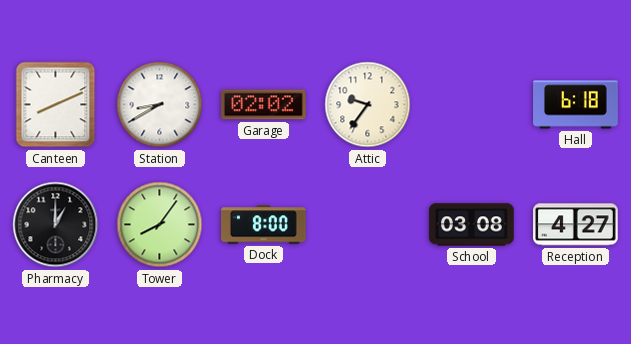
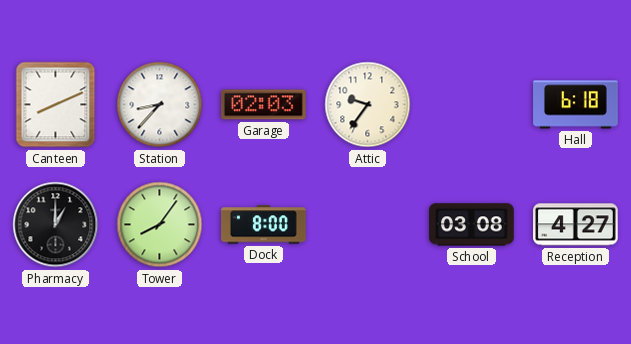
Station: 8:40 -> 8:37 (160, 105)
Garage: 02:02 -> 02:03 (264, 105)
